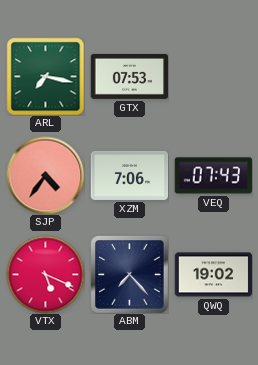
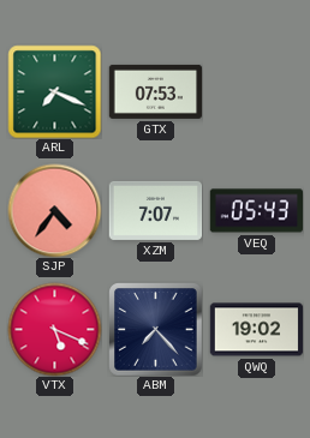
ARL: 7:17 -> 7:19 (54, 91)
XZM: 7:06 -> 7:07 (155, 210)
VEQ: 07:43 -> 05:43 (256, 211)
